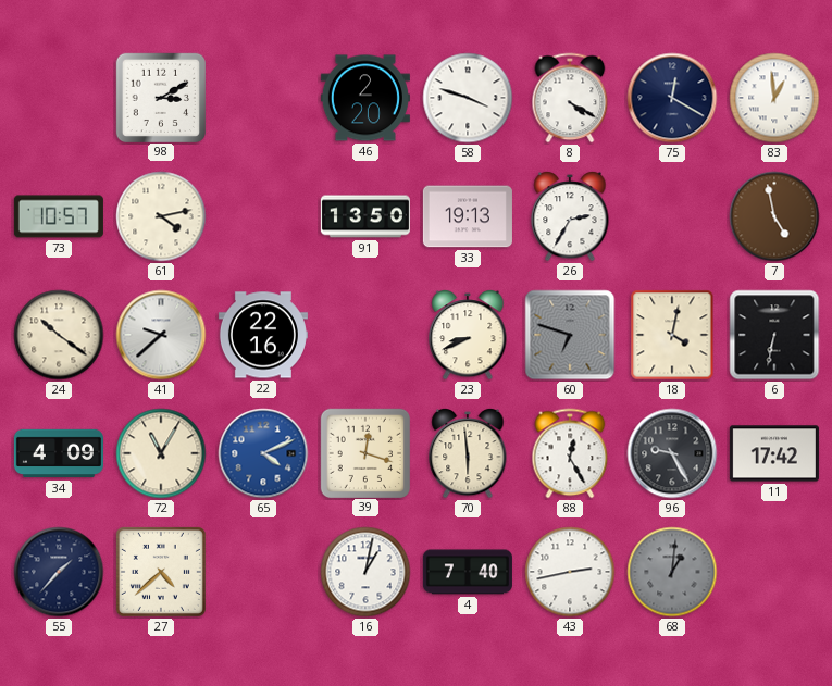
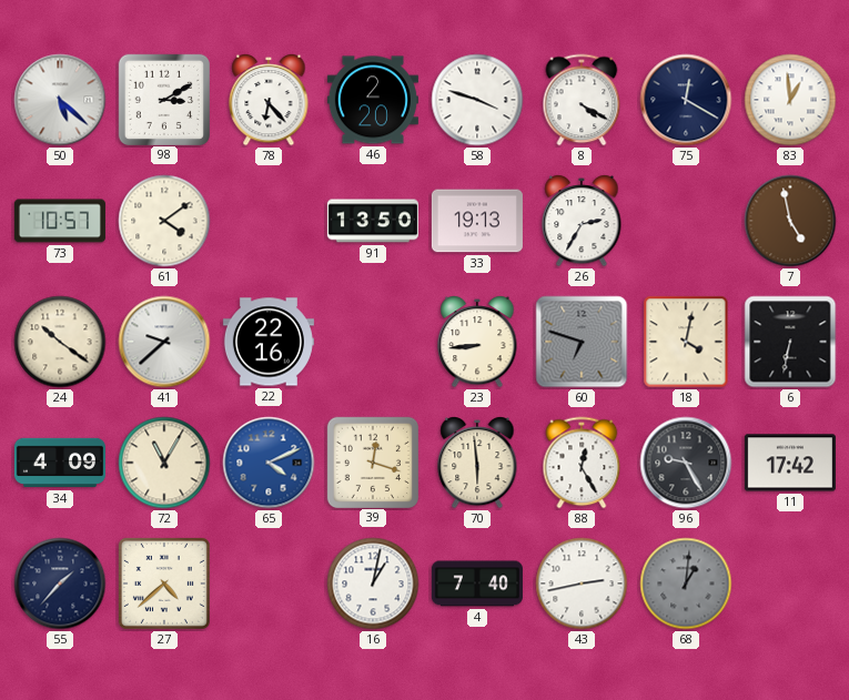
50: none -> 5:22 (60, 100)
78: none -> 6:23 (269, 100)
61: 4:13 -> 4:09 (164, 221)
23: 8:41 -> 8:44 (477, 342)
